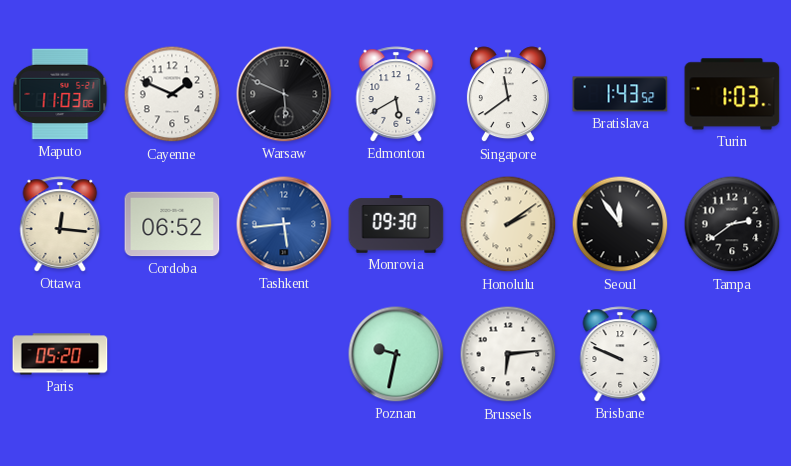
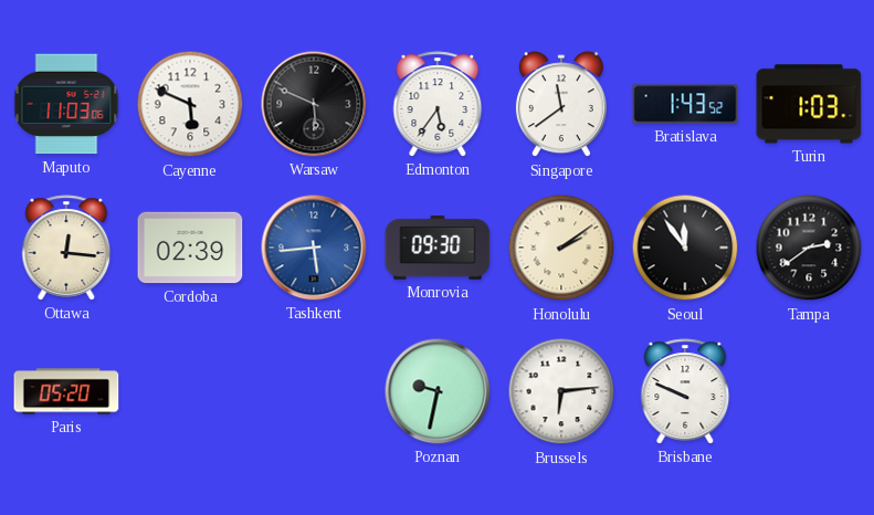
Cayenne: 1:49 -> 5:49 (190, 104)
Edmonton: 5:40 -> 5:36 (438, 104)
Cordoba: 06:52 -> 02:39 (190, 248)
